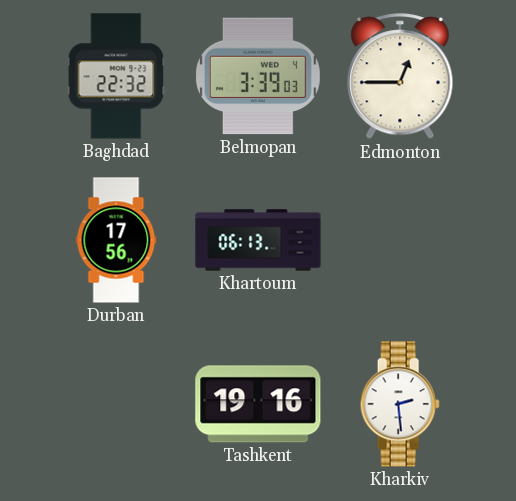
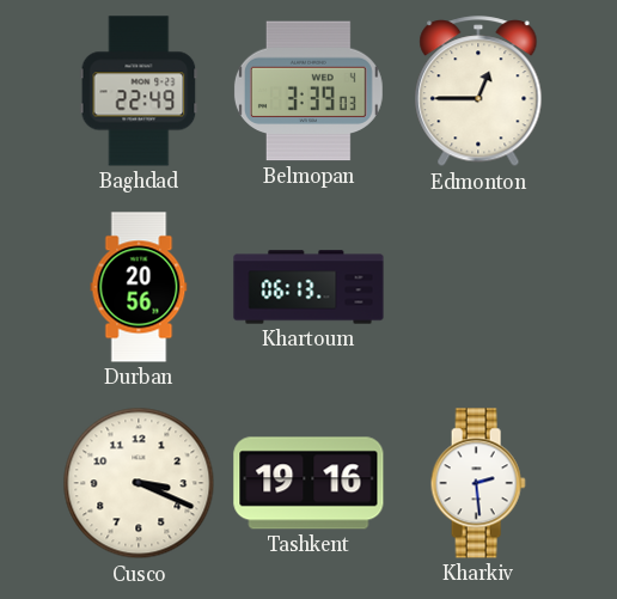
Baghdad: 22:32 -> 22:49 (139, 91)
Durban: 17:56 -> 20:56 (139, 287)
Cusco: none -> 3:19 (139, 483)
